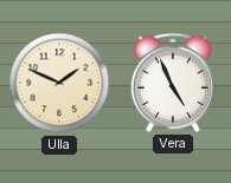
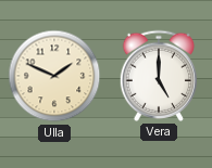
Vera: 4:56 -> 5:00 (158, 76)
